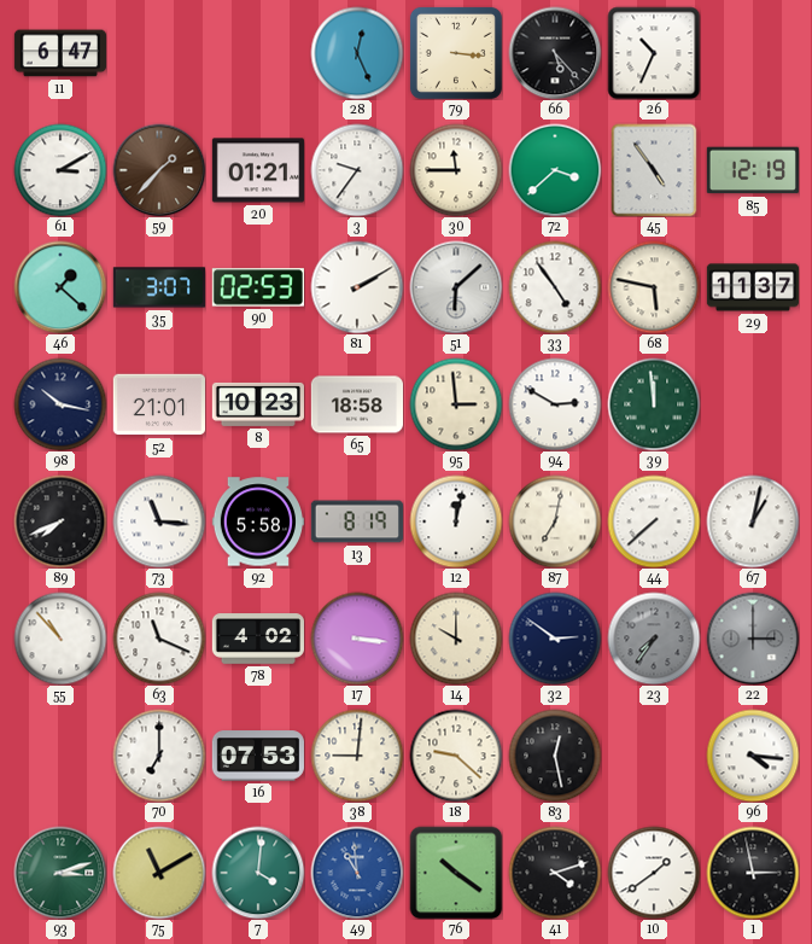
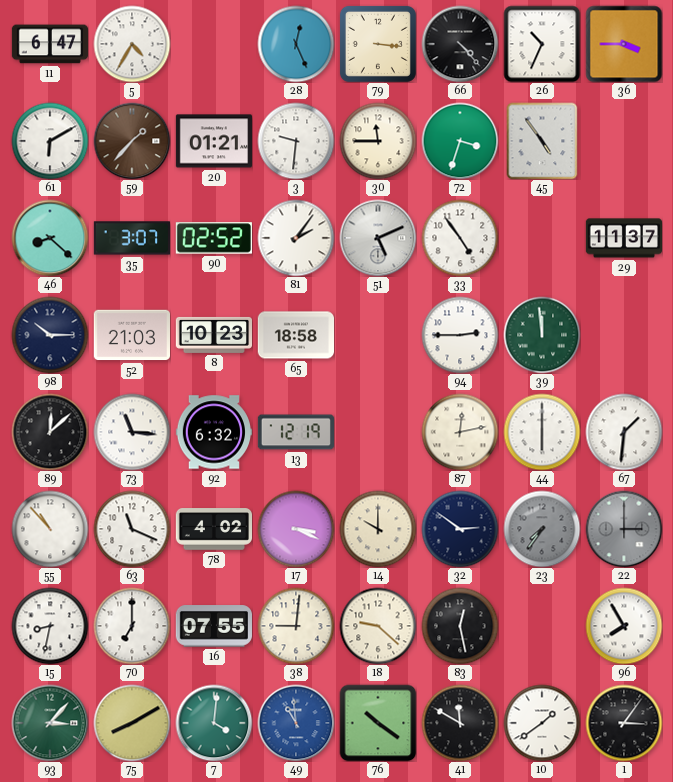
5: none -> 4:35 (132, 44)
66: 5:23 -> 4:23 (460, 44)
36: none -> 3:45 (624, 44)
61: 3:10 -> 6:10 (50, 141)
3: 9:36 -> 9:31 (296, 141)
72: 3:38 -> 3:33 (460, 141)
85: 12:19 -> none (753, 170)
46: 1:22 -> 8:22 (50, 238)
90: 02:53 -> 02:52 (214, 238)
81: 2:10 -> 2:06 (296, 238)
51: 6:08 -> 5:11 (378, 238)
68: 5:47 -> none (654, 287)
98: 10:17 -> 10:15 (50, 335)
52: 21:01 -> 21:03 (131, 335)
95: 2:59 -> none (456, 404)
94: 2:50 -> 2:45 (460, 335)
89: 7:41 -> 12:08 (50, 432)
92: 5:58 -> 6:32 (213, 432)
13: 8:19 -> 12:19 (295, 432)
12: 12:02 -> none (456, 521)
87: 7:02 -> 12:13 (460, 432)
44: 7:38 -> 6:00 (542, 432)
67: 1:02 -> 1:31 (624, 432)
17: 3:16 -> 3:19 (296, 529)
15: none -> 8:32 (50, 626)
16: 07:53 -> 07:55 (214, 626)
96: 4:16 -> 7:55 (624, 626)
93: 3:12 -> 3:07 (50, 723)
75: 11:10 -> 8:10 (132, 723)
41: 4:12 -> 11:50 (460, 723)
1: 2:58 -> 3:06 (624, 723)
